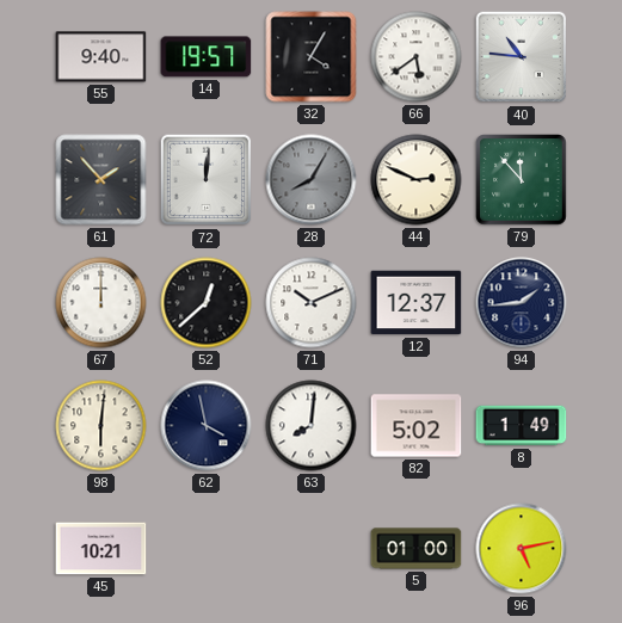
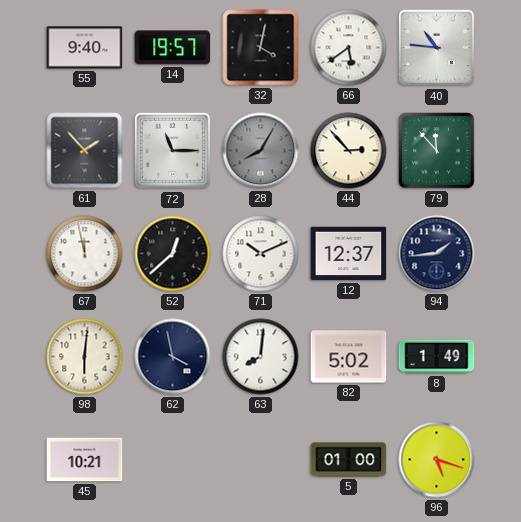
32: 4:05 -> 4:02 (261, 48)
72: 12:01 -> 11:15 (173, 151)
44: 2:49 -> 2:53 (349, 151)
67: 12:00 -> 11:58 (85, 254)
96: 5:13 -> 5:18 (437, 460)
